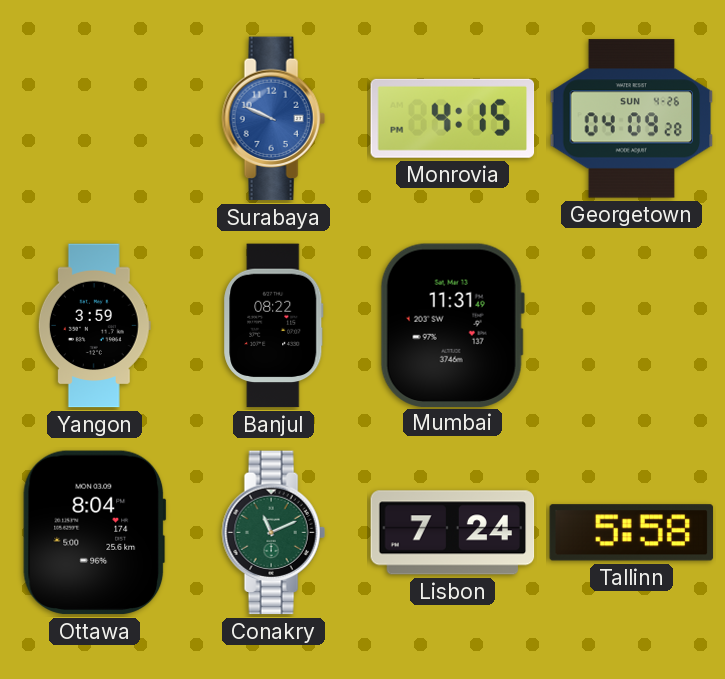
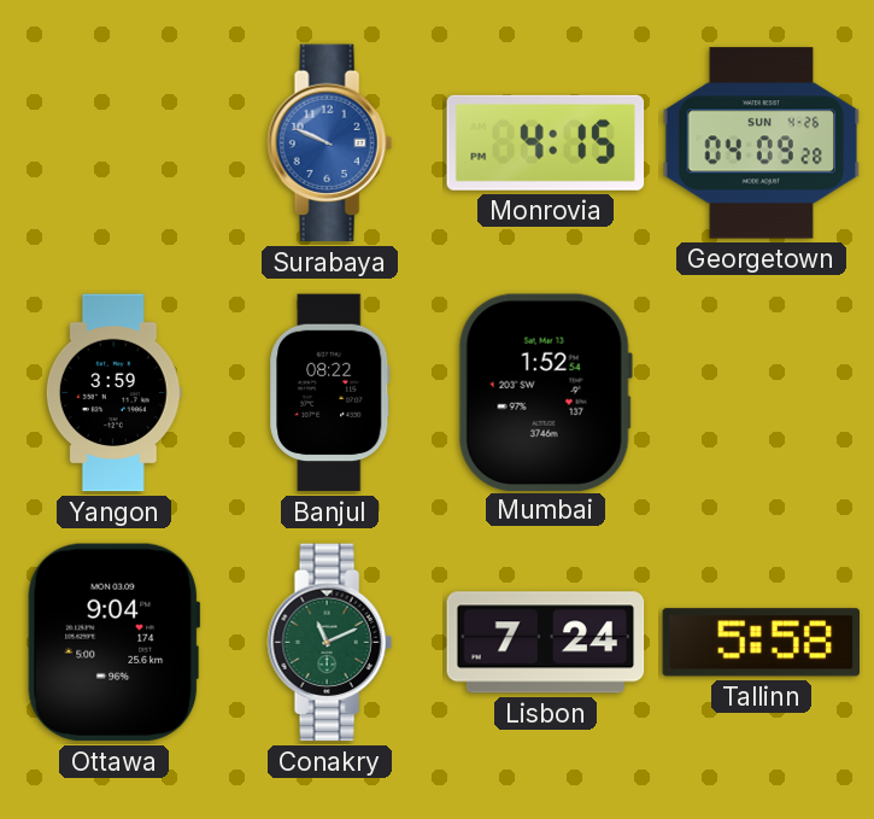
Mumbai: 11:31 -> 1:52 (545, 392)
Ottawa: 8:04 -> 9:04 (115, 643)
